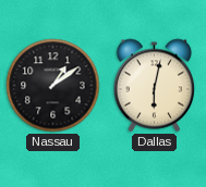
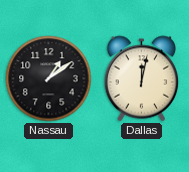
Dallas: 6:02 -> 12:02 (142, 79)
